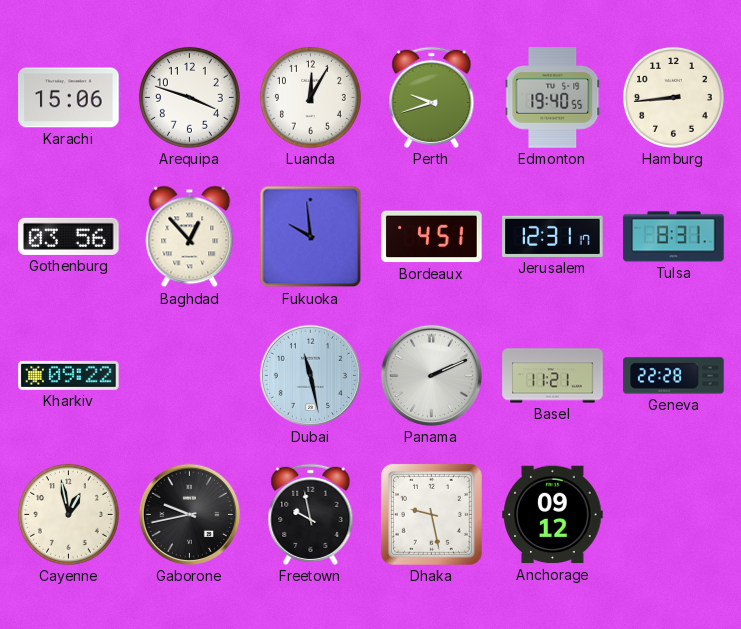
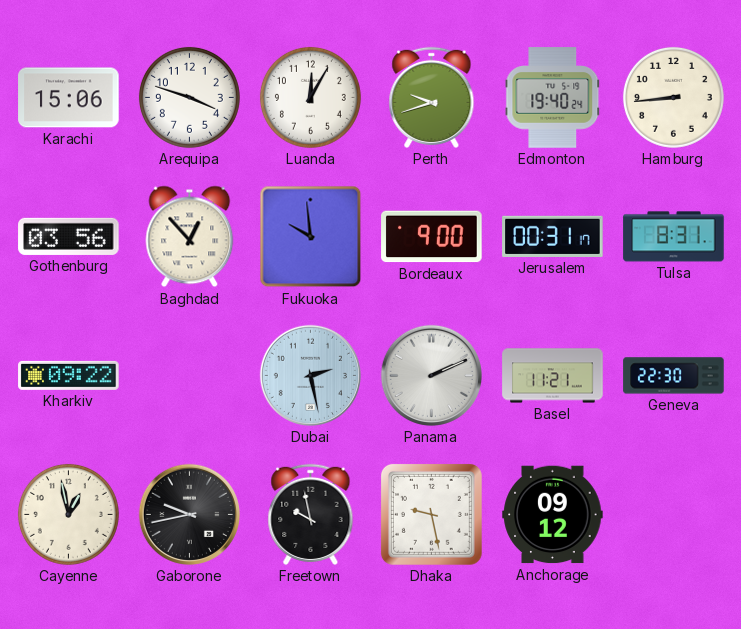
Edmonton: 19:40:55 -> 19:40:24 (553, 98)
Bordeaux: 4:51 -> 9:00 (432, 237)
Jerusalem: 12:31 -> 00:31 (553, 236)
Dubai: 11:28 -> 2:28 (310, 375)
Geneva: 22:28 -> 22:30 (674, 376)
